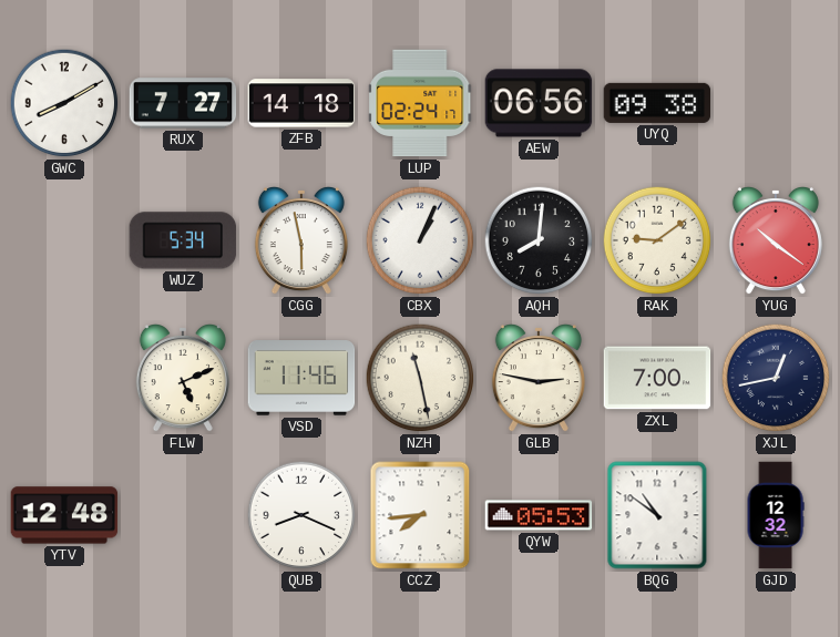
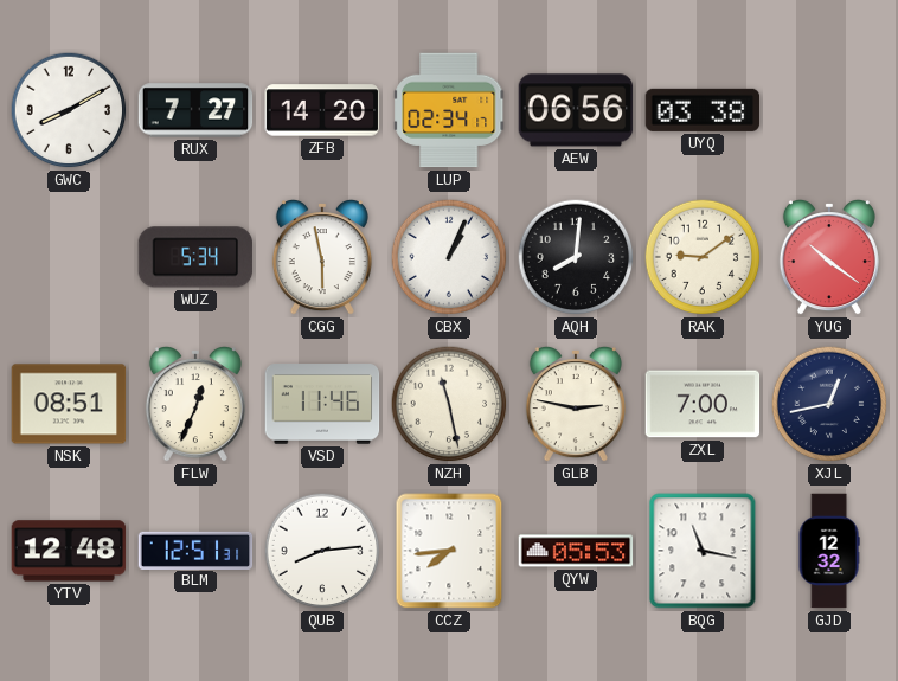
ZFB: 14:18 -> 14:20 (322, 110)
LUP: 02:24 -> 02:34 (450, 110)
UYQ: 09:38 -> 03:38 (703, 110)
NSK: none -> 08:51 (69, 404)
FLW: 5:11 -> 12:34 (195, 405)
BLM: none -> 12:51 (195, 550)
QUB: 8:19 -> 8:14 (322, 551)
BQG: 10:51 -> 11:17 (703, 551)
